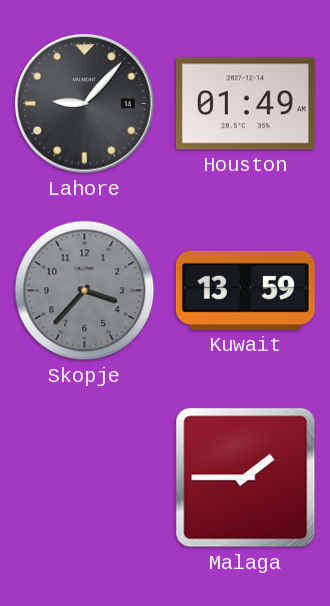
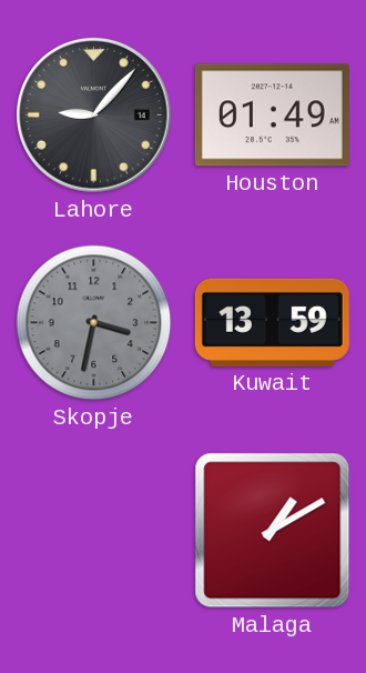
Skopje: 3:37 -> 3:32 (94, 323)
Malaga: 1:45 -> 1:10 (273, 531)
